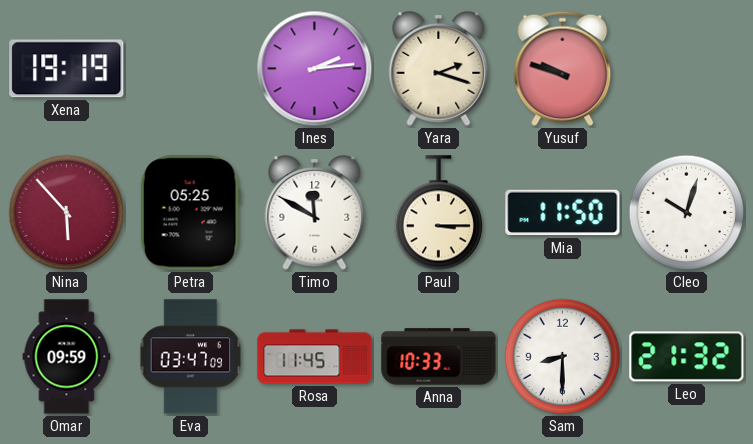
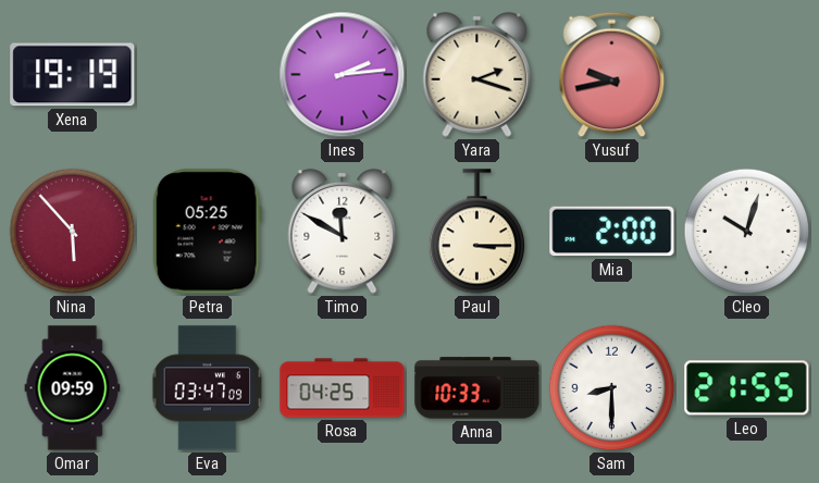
Yusuf: 9:48 -> 9:43 (612, 75)
Mia: 11:50 -> 2:00 (612, 232)
Rosa: 11:45 -> 04:25 (343, 388)
Leo: 21:32 -> 21:55 (747, 388)
